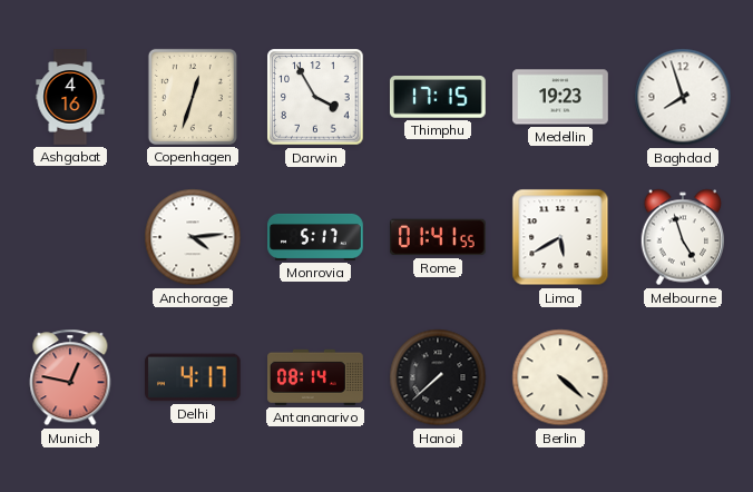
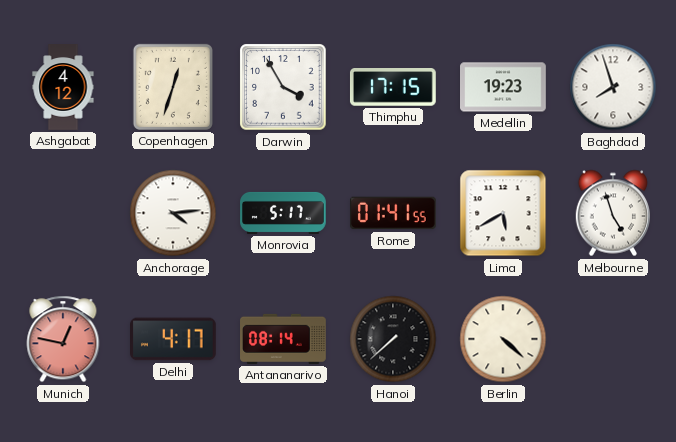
Ashgabat: 4:16 -> 4:12 (63, 87)
